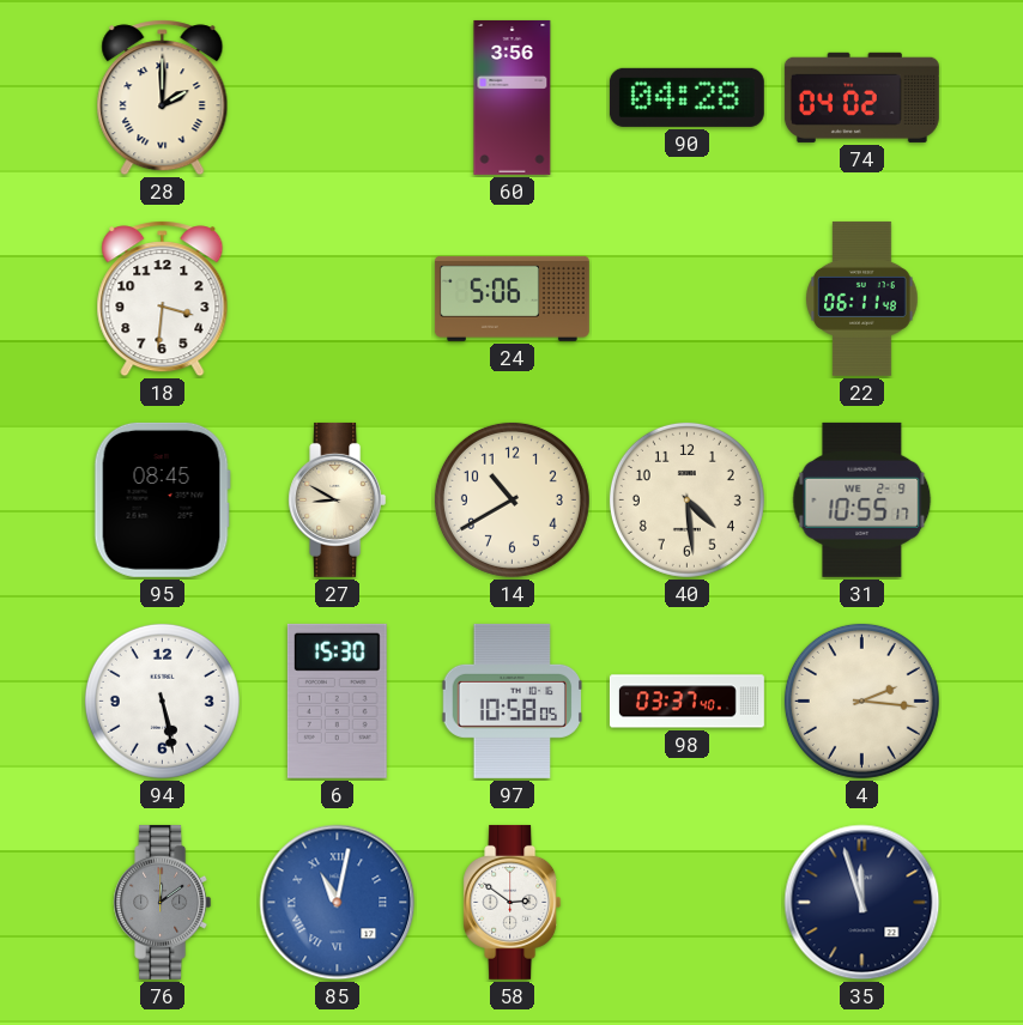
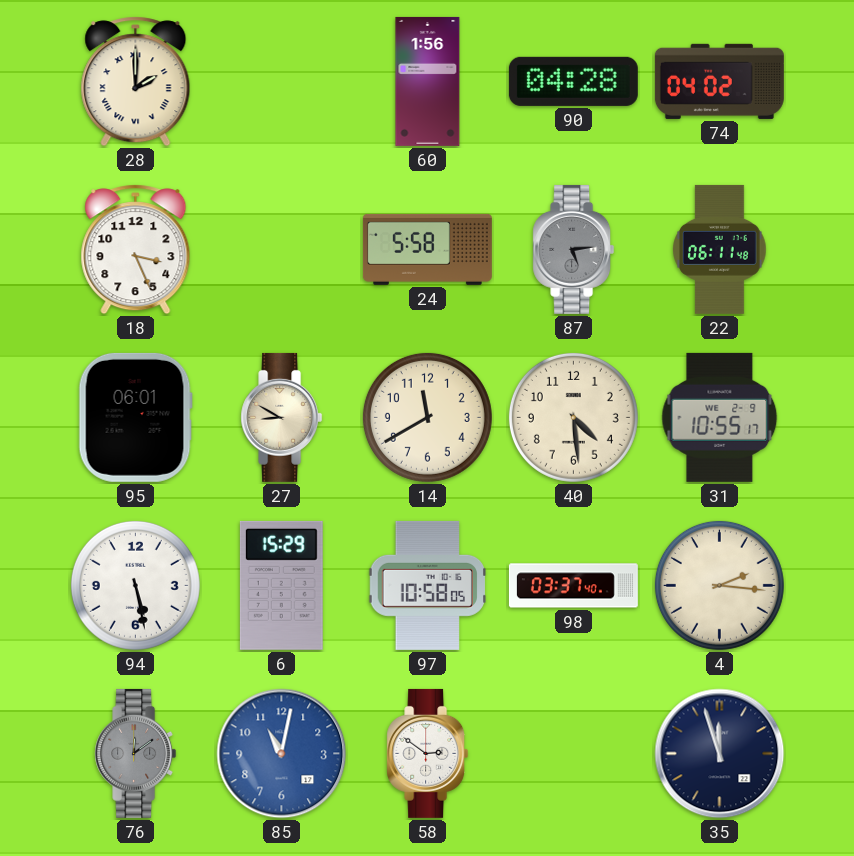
60: 3:56 -> 1:56 (428, 81)
18: 3:31 -> 3:26 (136, 250)
24: 5:06 -> 5:58 (427, 249)
87: none -> 5:14 (574, 249)
95: 08:45 -> 06:01 (135, 417)
14: 10:40 -> 11:40 (427, 417)
6: 15:30 -> 15:29 (281, 585)
85 numerals: Roman -> Arabic (282, 754)
